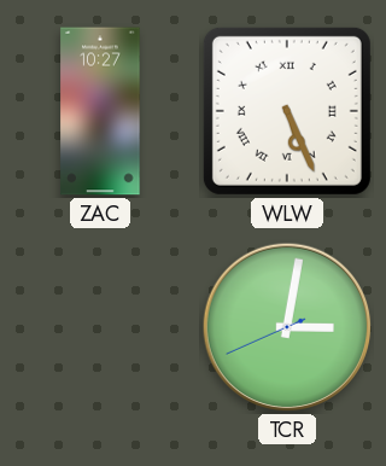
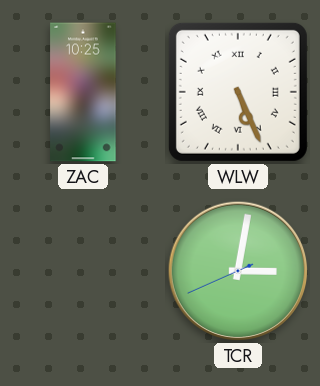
ZAC: 10:27 -> 10:25 (83, 92)
